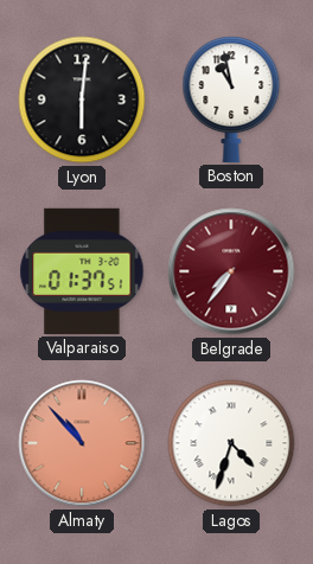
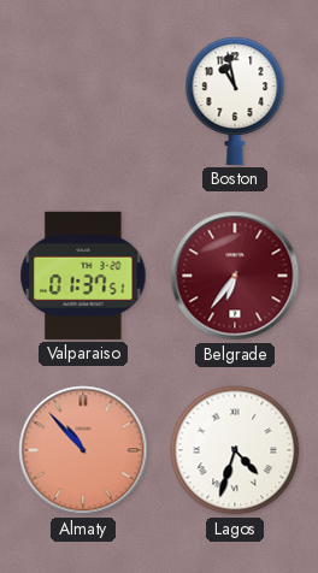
Lyon: 6:01 -> none (82, 100)
Belgrade: 7:36 -> 6:36 (235, 276)
